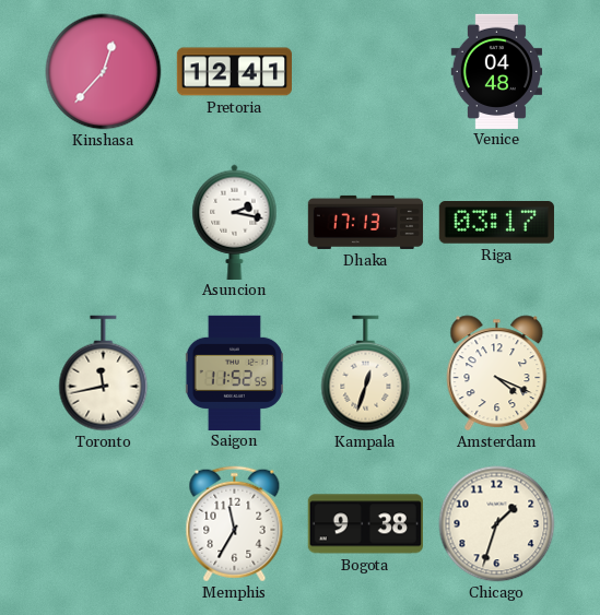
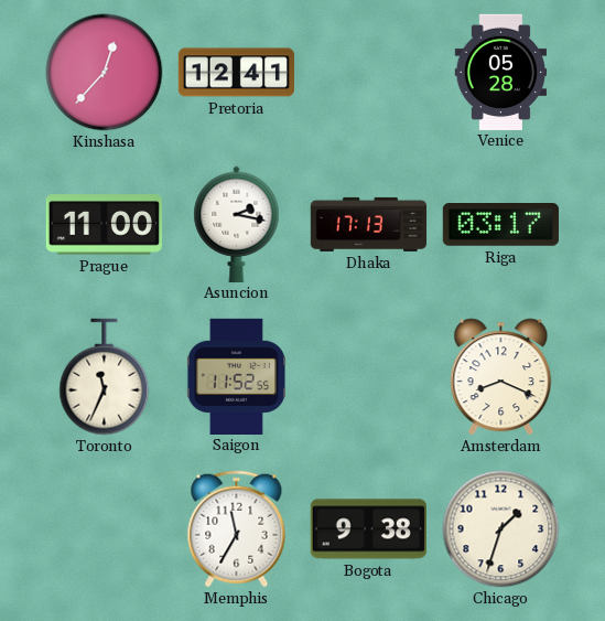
Venice: 04:48 -> 05:28 (501, 72)
Prague: none -> 11:00 (104, 225)
Toronto: 11:43 -> 11:34 (105, 377)
Kampala: 12:33 -> none (366, 374)
Amsterdam: 4:19 -> 8:19 (501, 377)
